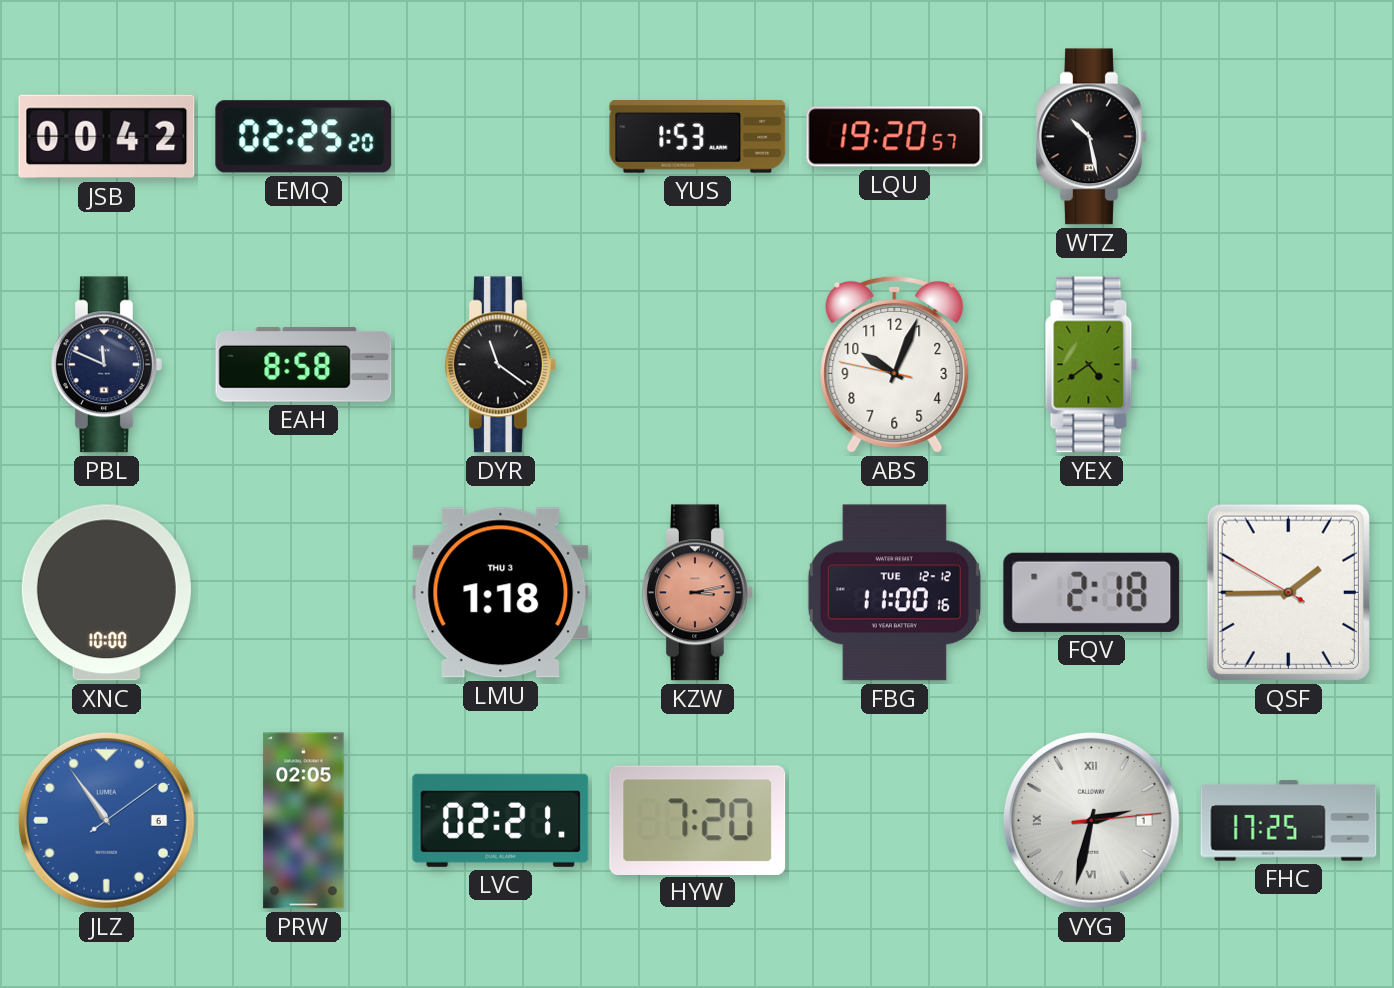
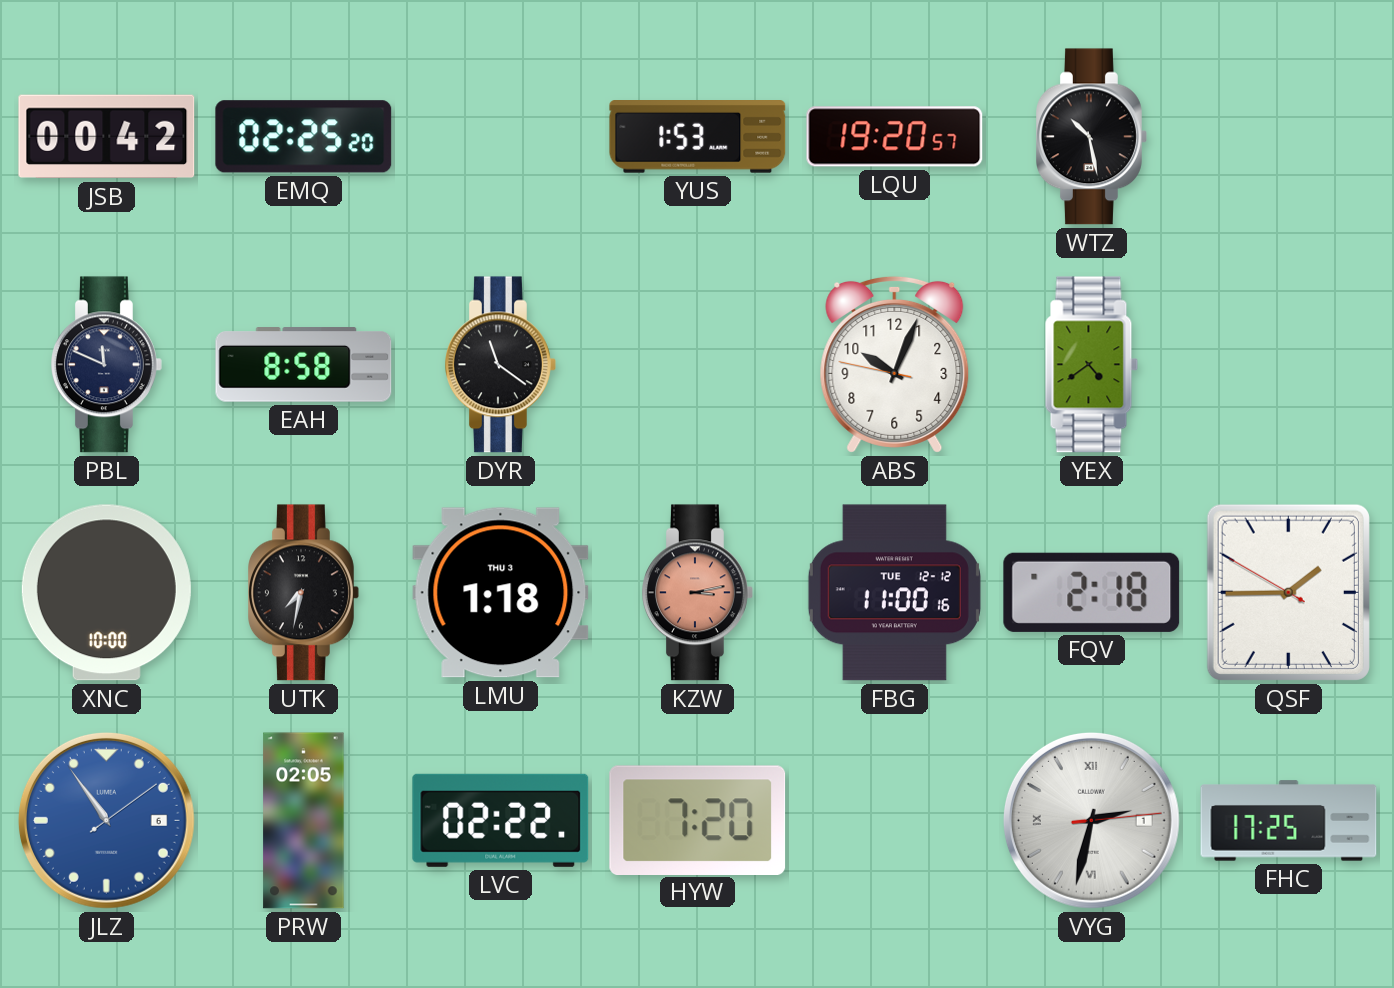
UTK: none -> 7:32 (304, 593)
LVC: 02:21 -> 02:22 (501, 820)
